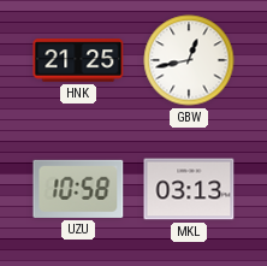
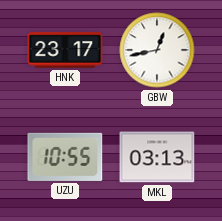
HNK: 21:25 -> 23:17 (65, 50)
UZU: 10:58 -> 10:55 (65, 157)
